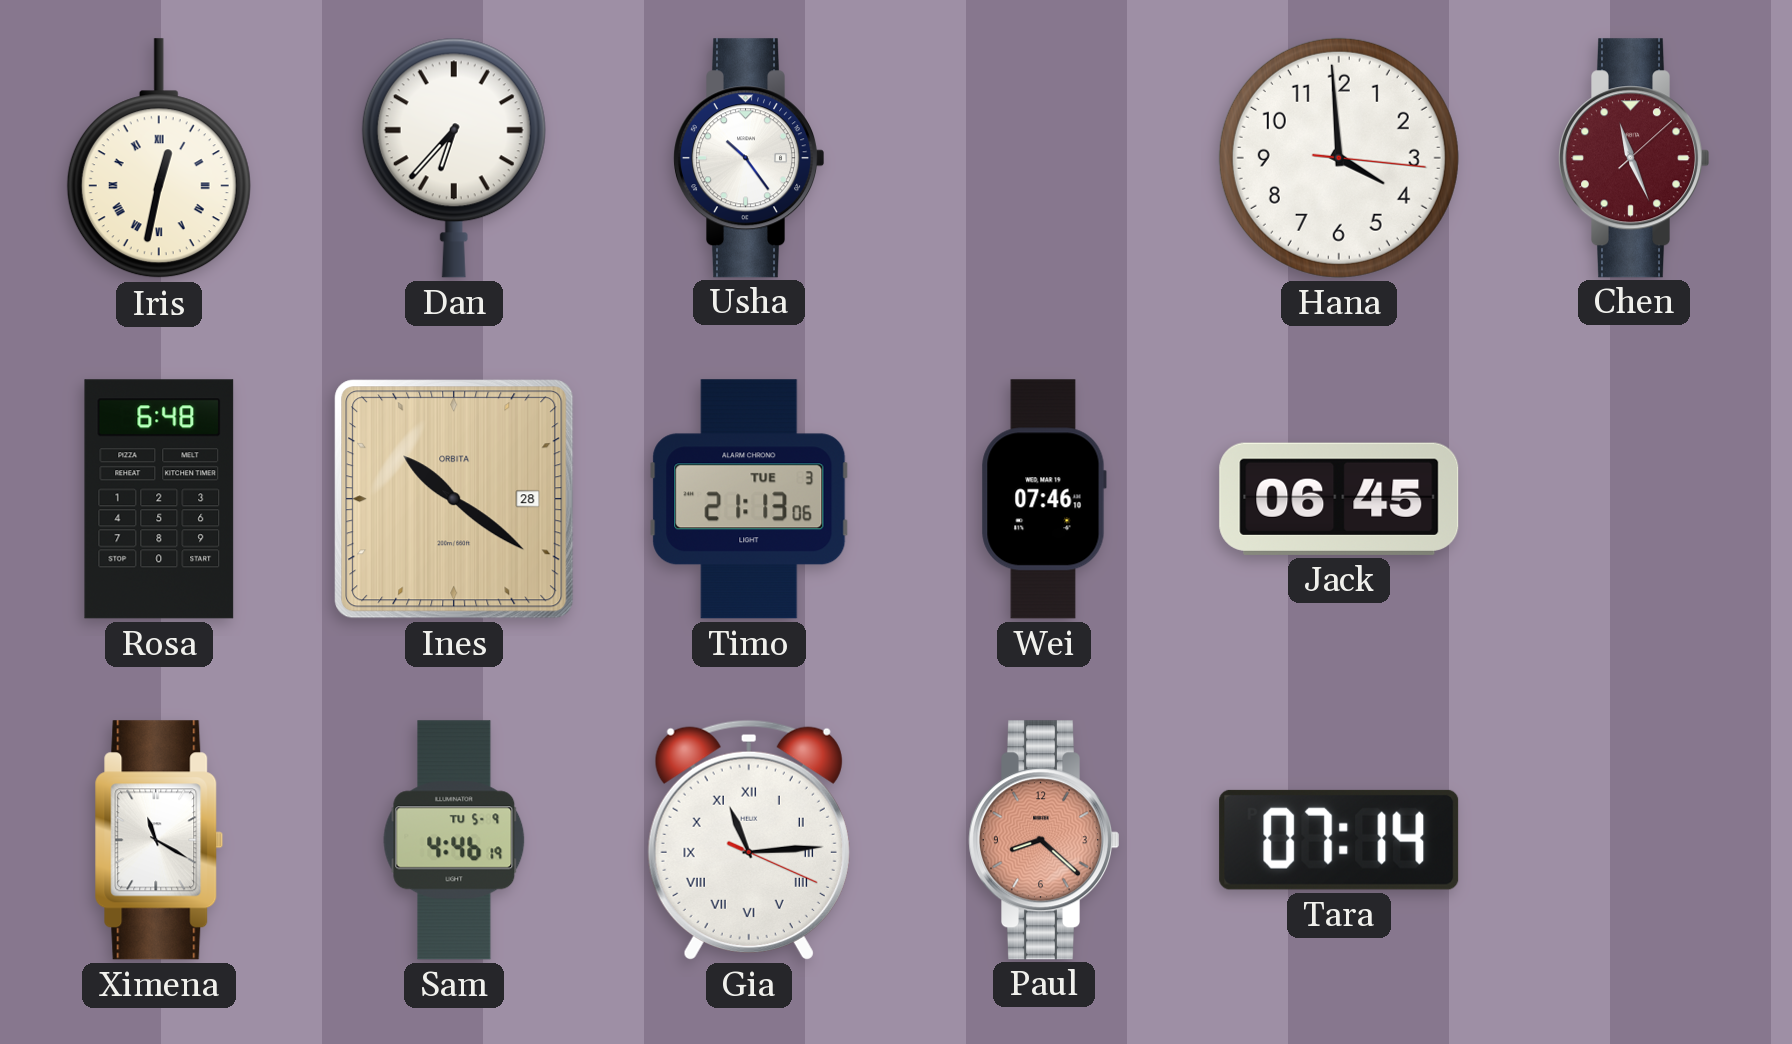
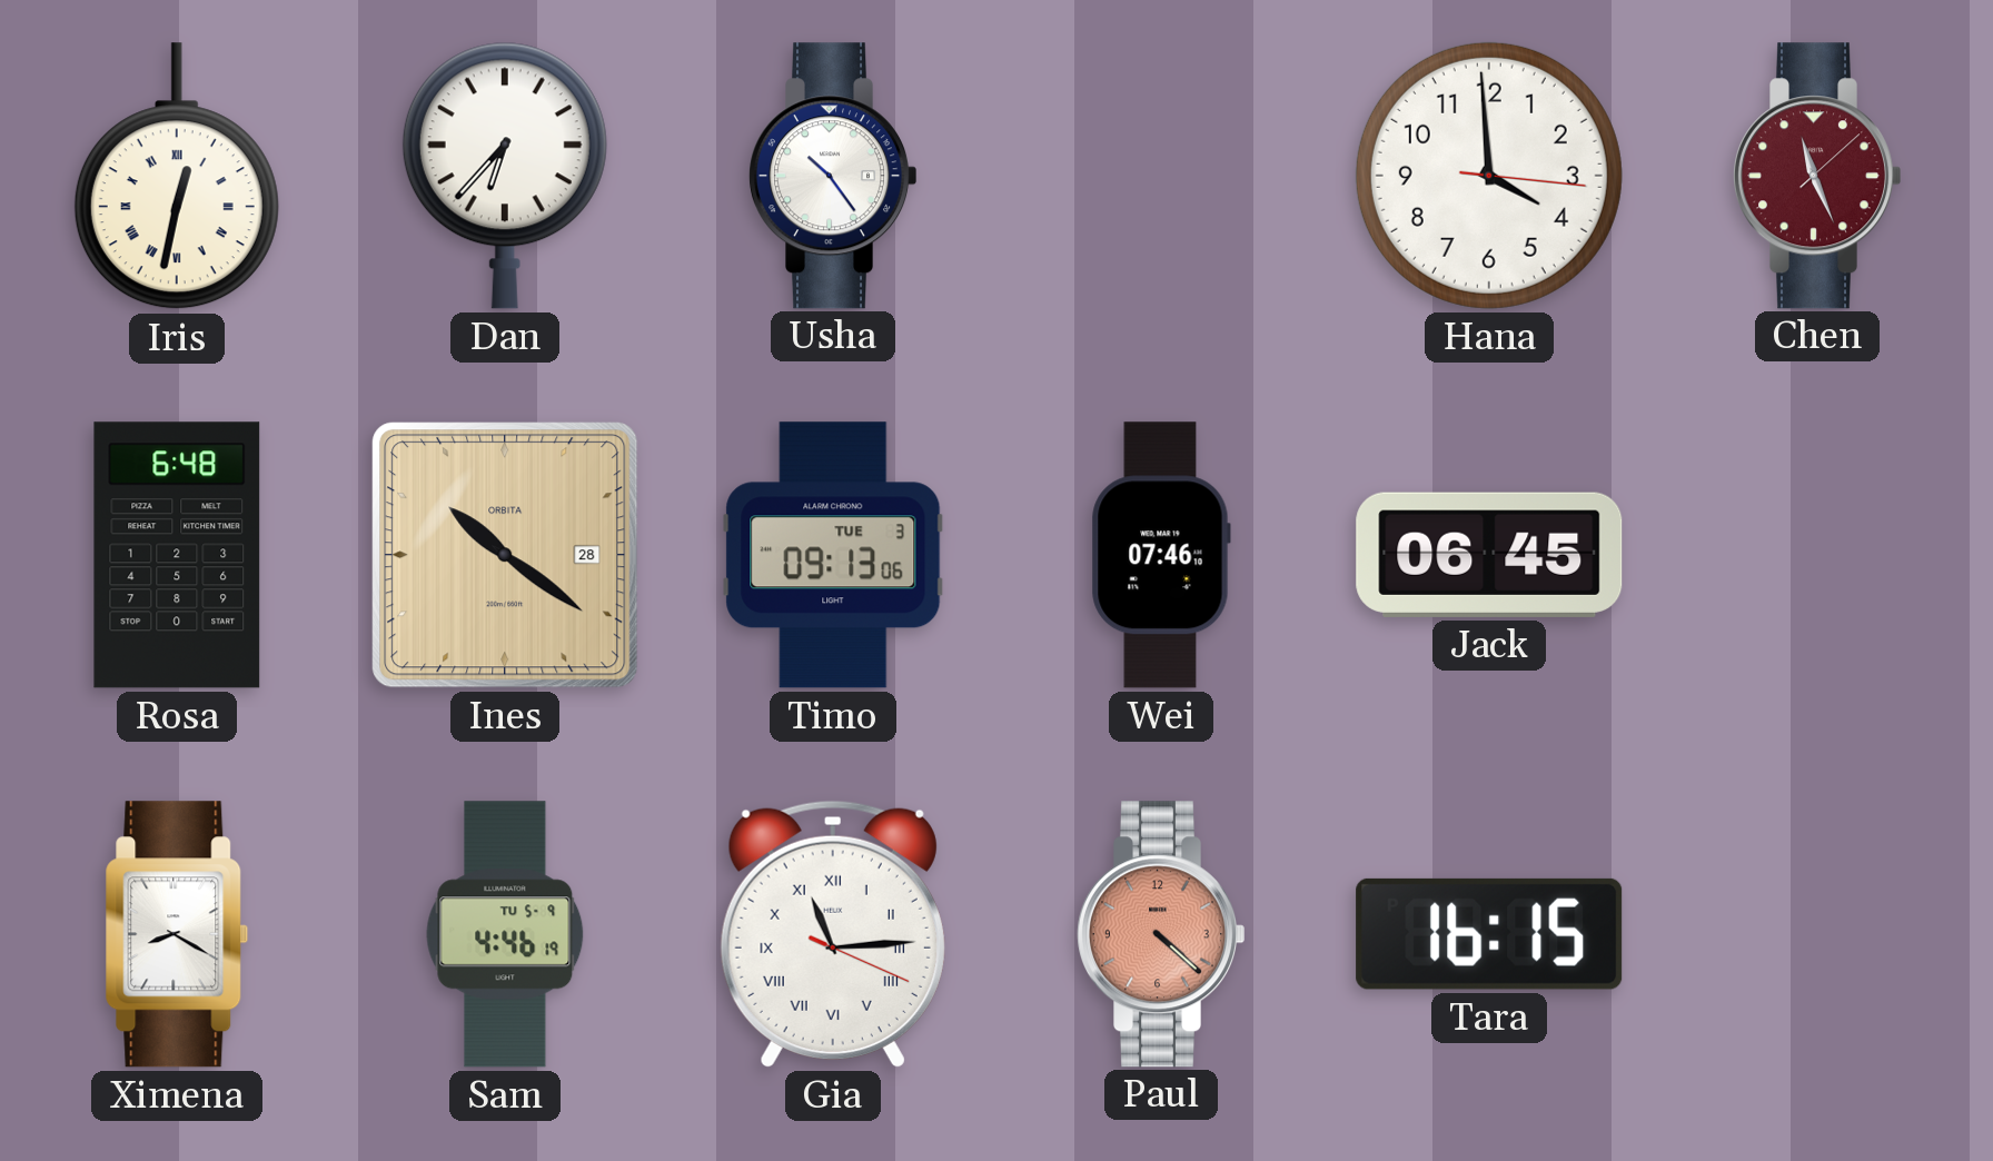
Timo: 21:13 -> 09:13 (833, 555)
Ximena: 11:20 -> 8:20 (177, 934)
Paul: 8:22 -> 4:22 (1160, 934)
Tara: 07:14 -> 16:15 (1489, 934)
